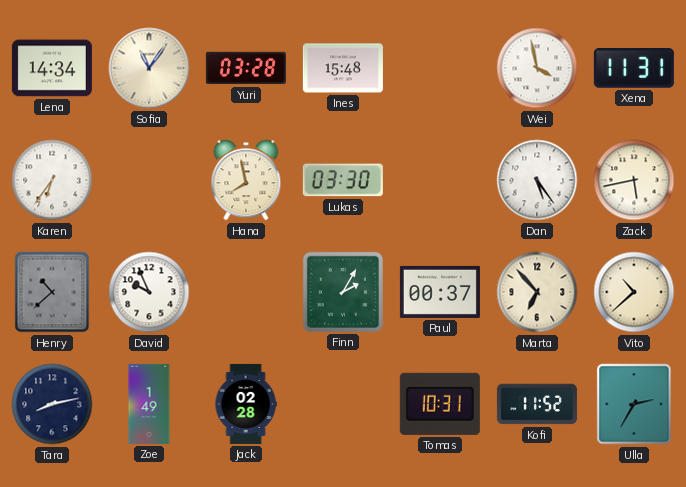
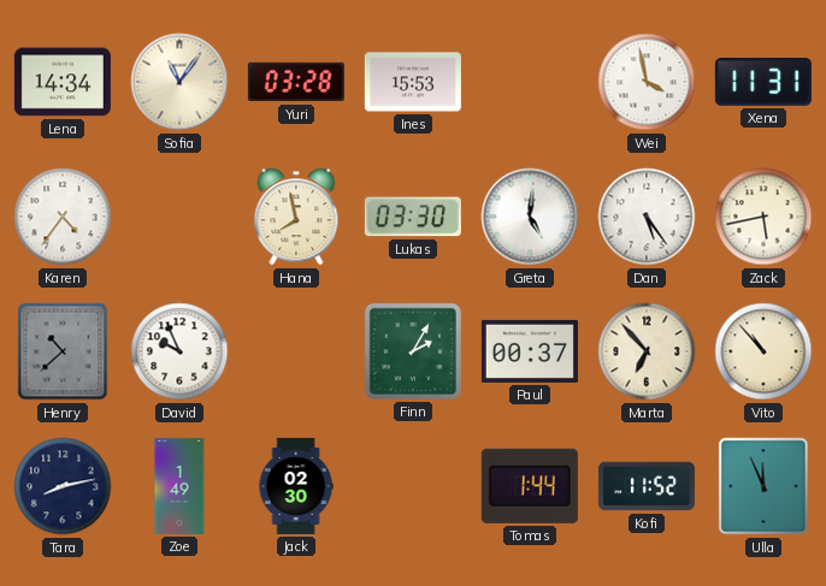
Ines: 15:48 -> 15:53 (413, 82)
Karen: 6:36 -> 4:36 (63, 217)
Greta: none -> 5:01 (530, 217)
Vito: 10:38 -> 10:53 (763, 351)
Jack: 02:28 -> 02:30 (296, 486)
Tomas: 10:31 -> 1:44 (530, 486)
Ulla: 2:35 -> 11:56 (763, 486)
